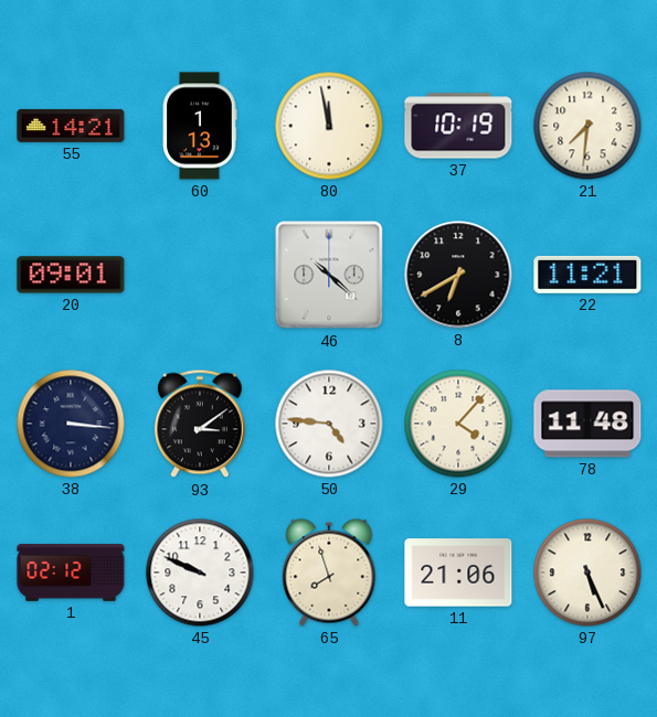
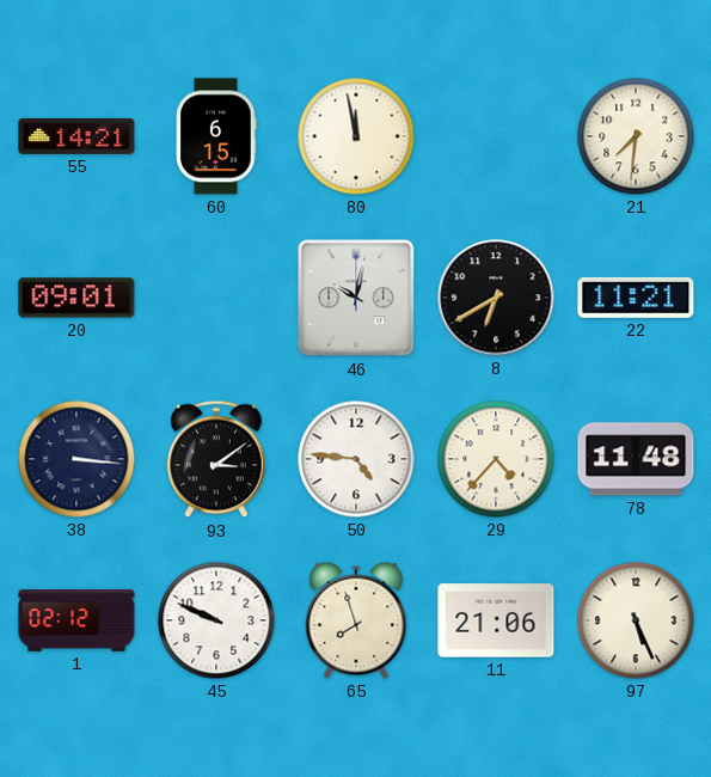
60: 1:13 -> 6:15 (216, 136)
37: 10:19 -> none (458, 126)
46: 10:22 -> 10:02 (356, 298)
29: 4:07 -> 4:37 (496, 459)
